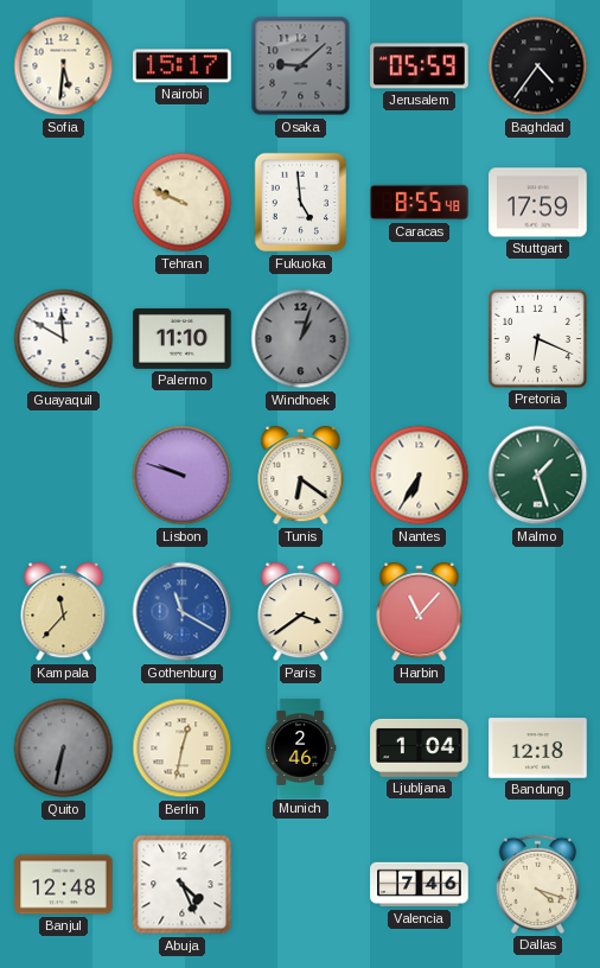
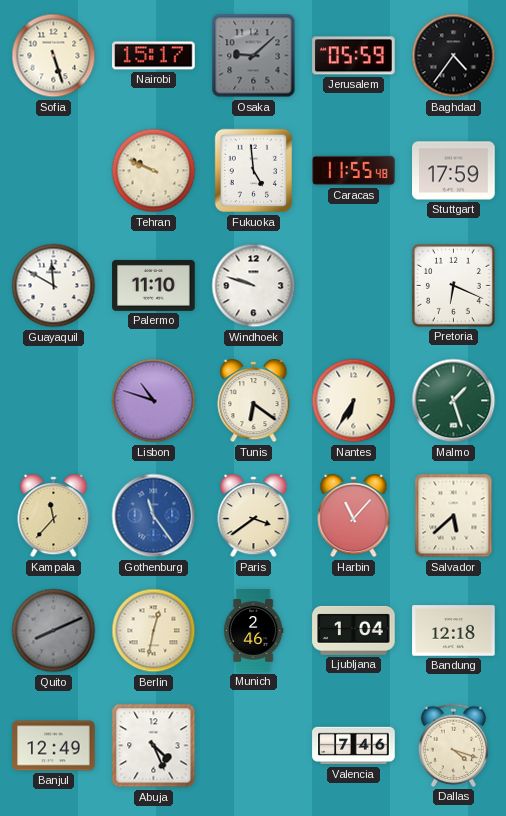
Sofia: 5:31 -> 5:27 (54, 56)
Caracas: 8:55 -> 11:55 (354, 171)
Windhoek: 1:03 -> 9:48 (254, 286)
Windhoek dial: grey -> white (254, 286)
Lisbon: 9:48 -> 10:48 (154, 401)
Gothenburg: 11:20 -> 11:24 (154, 516)
Salvador: none -> 5:38 (454, 516)
Quito: 6:32 -> 8:11 (54, 631)
Banjul: 12:48 -> 12:49 (54, 746)
